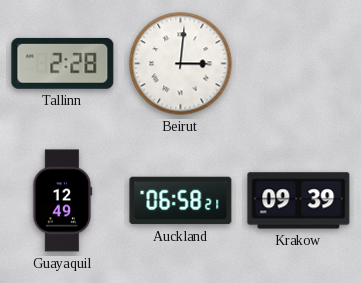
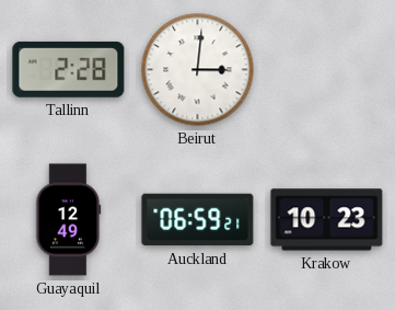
Auckland: 06:58 -> 06:59 (198, 220)
Krakow: 09:39 -> 10:23 (327, 220)
